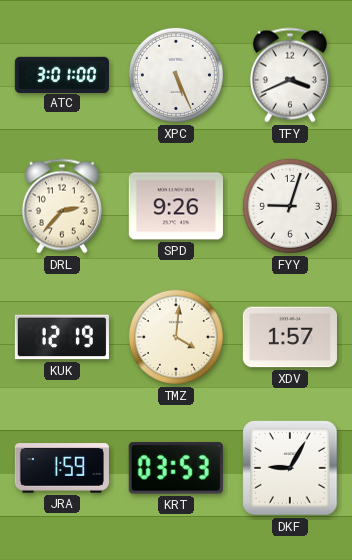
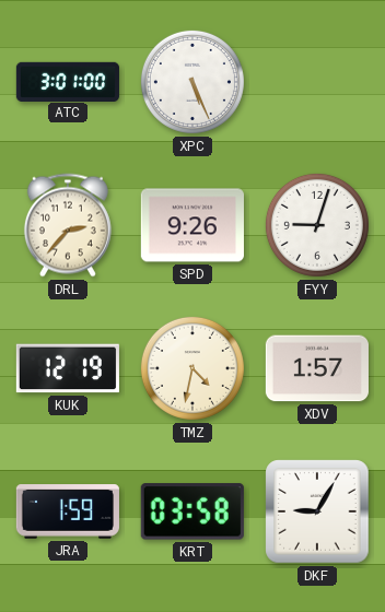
TFY: 3:41 -> none (290, 75)
TMZ: 4:01 -> 4:32 (192, 368)
KRT: 03:53 -> 03:58 (192, 511)
